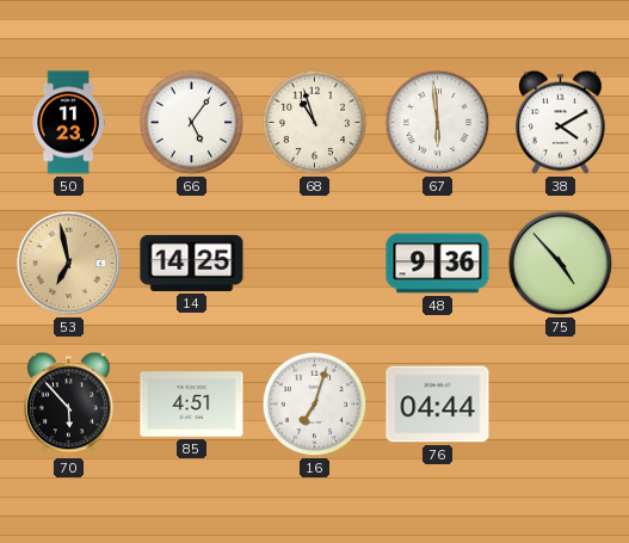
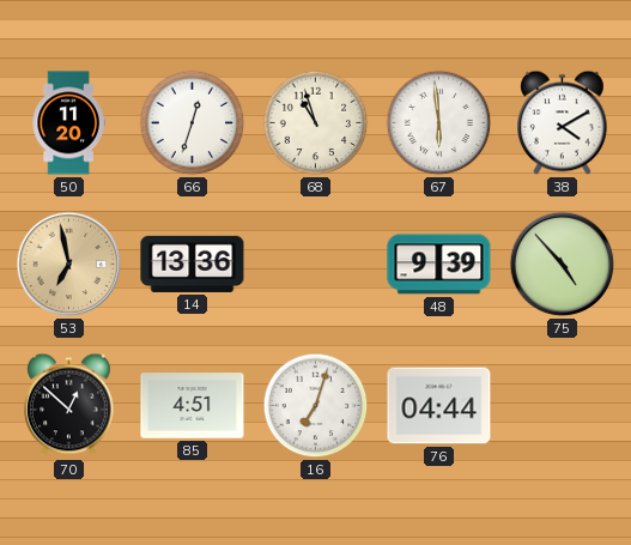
50: 11:23 -> 11:20 (68, 123)
66: 5:06 -> 12:33 (193, 123)
14: 14:25 -> 13:36 (193, 264)
48: 9:36 -> 9:39 (439, 265)
70: 5:53 -> 12:52 (69, 406)
